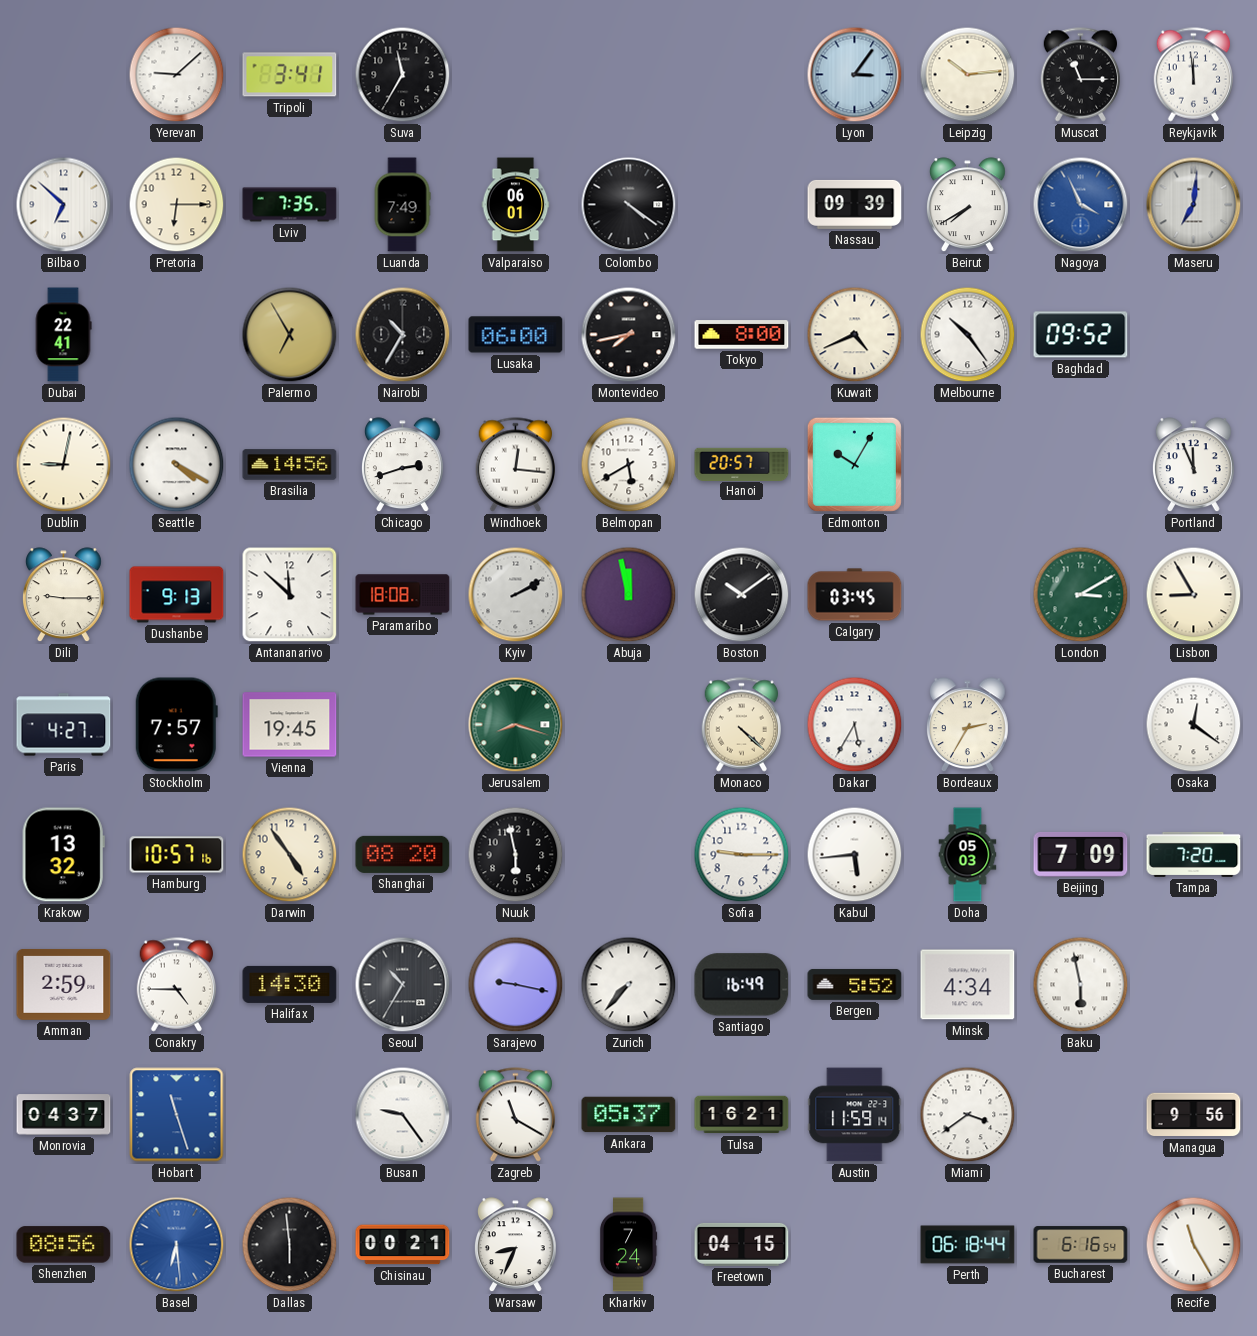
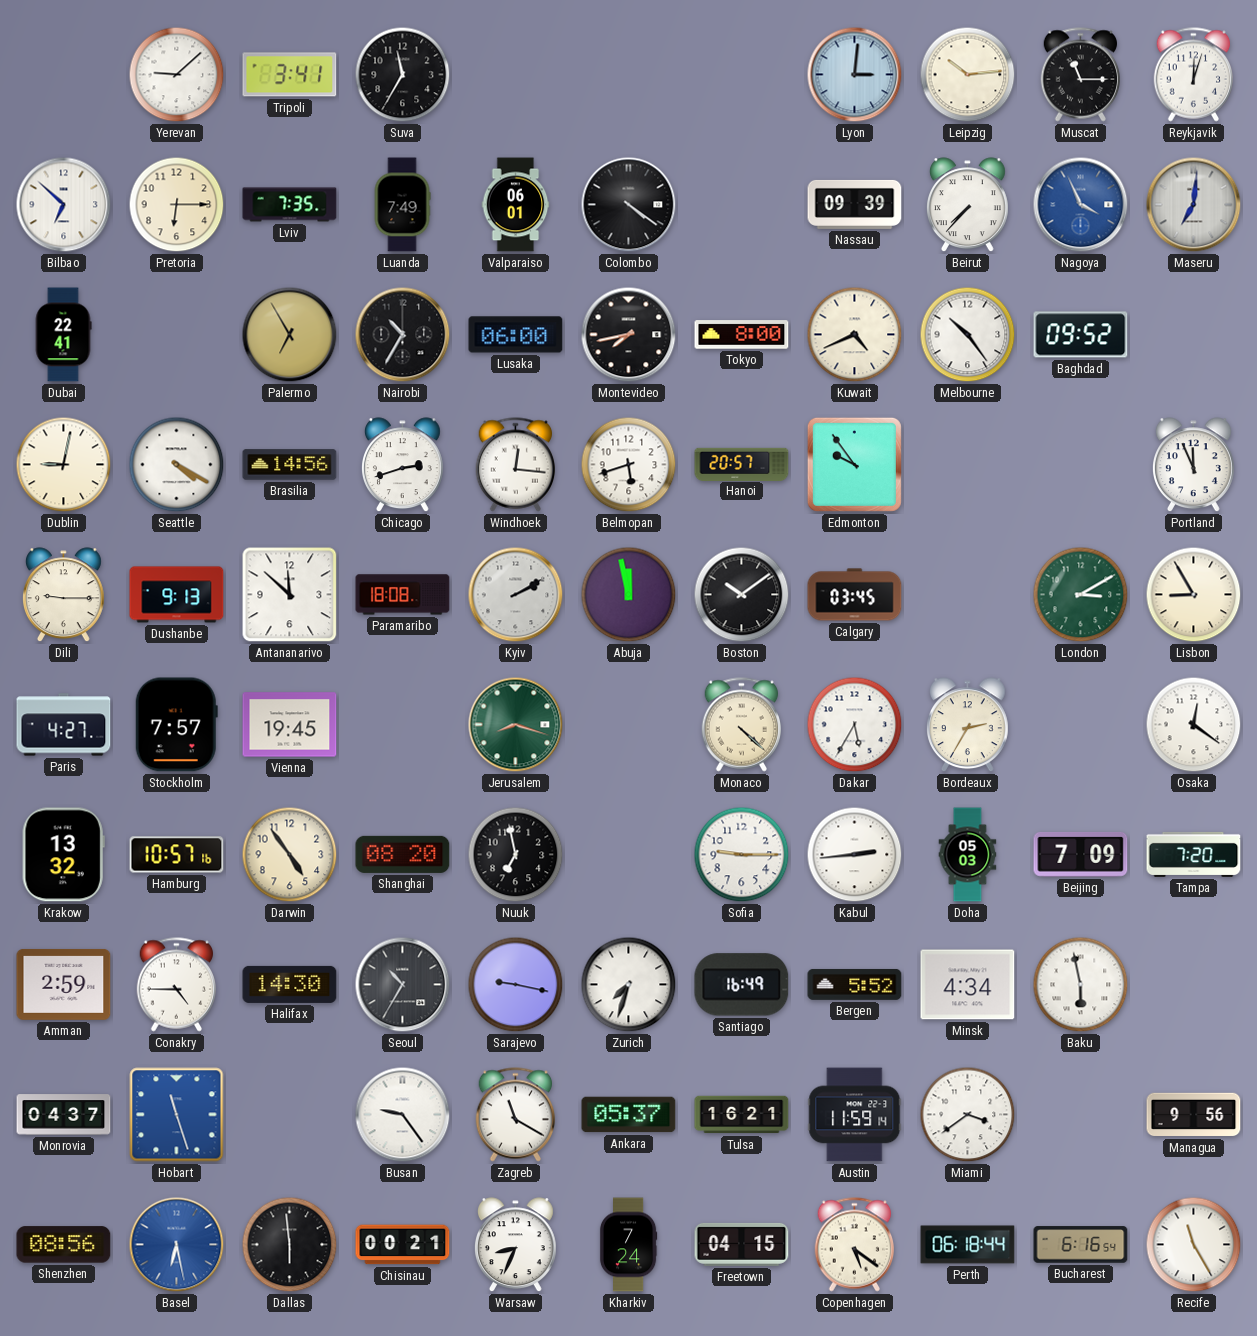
Lyon: 3:06 -> 3:01 (855, 75)
Reykjavik: 11:59 -> 12:03 (1194, 75)
Beirut: 7:40 -> 7:37 (967, 205)
Belmopan: 5:40 -> 5:42 (629, 465)
Edmonton: 10:05 -> 9:54 (854, 464)
Nuuk: 5:58 -> 6:58 (516, 855)
Kabul: 5:44 -> 2:44 (855, 855)
Zurich: 7:37 -> 7:33 (629, 985)
Basel: 6:29 -> 6:28 (177, 1245)
Copenhagen: none -> 5:21 (855, 1245)
